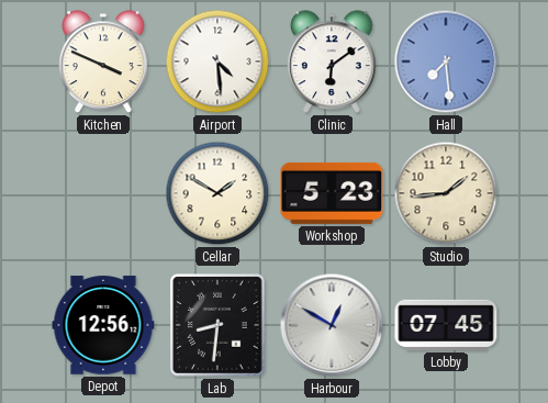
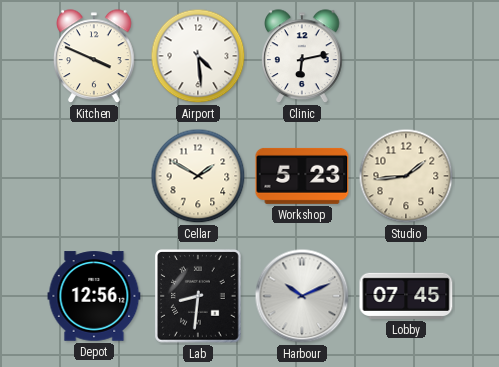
Clinic: 6:09 -> 6:13 (302, 57)
Hall: 7:29 -> none (446, 61)
Harbour: 12:50 -> 10:11 (302, 296)
